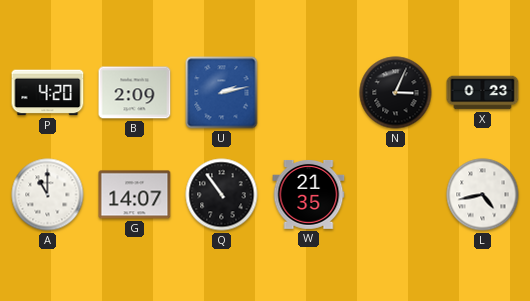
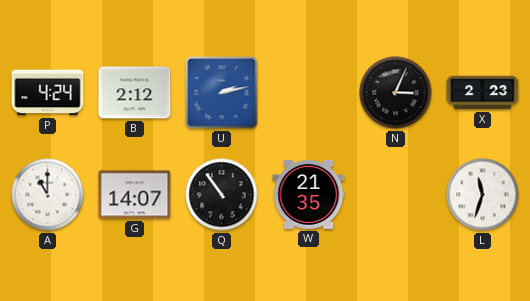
P: 4:20 -> 4:24 (48, 93)
B: 2:09 -> 2:12 (135, 93)
X: 0:23 -> 2:23 (483, 93)
L: 4:43 -> 11:33 (483, 195)
